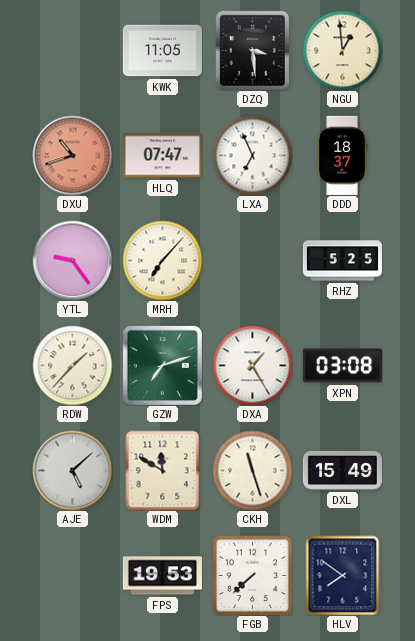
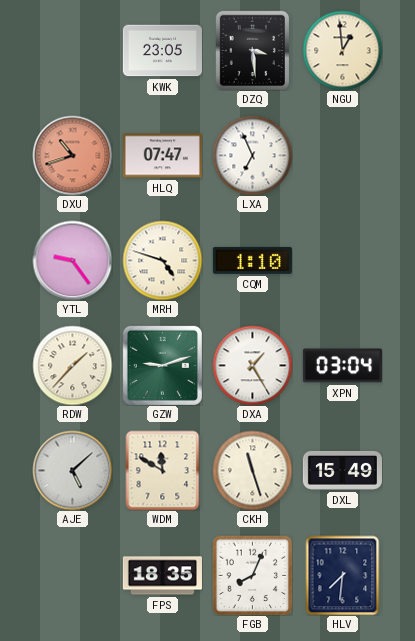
KWK: 11:05 -> 23:05 (162, 51)
DDD: 18:37 -> none (342, 155)
MRH: 7:07 -> 4:48 (162, 260)
CQM: none -> 1:10 (252, 260)
RHZ: 5:25 -> none (342, 261)
GZW: 7:12 -> 9:12 (162, 365)
XPN: 03:08 -> 03:04 (342, 366)
FPS: 19:53 -> 18:35 (162, 576)
FGB: 7:38 -> 8:04 (252, 575)
HLV: 7:51 -> 7:31 (343, 575)
